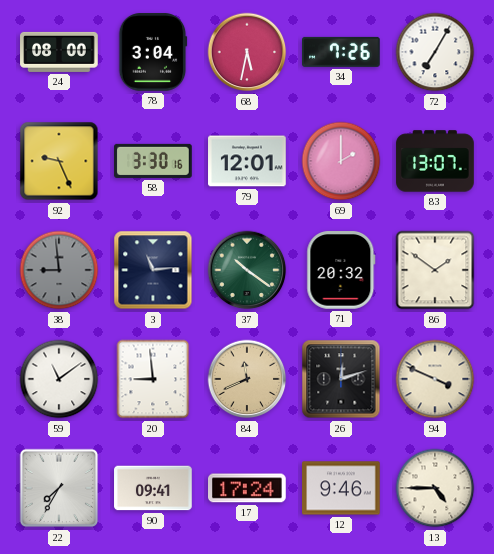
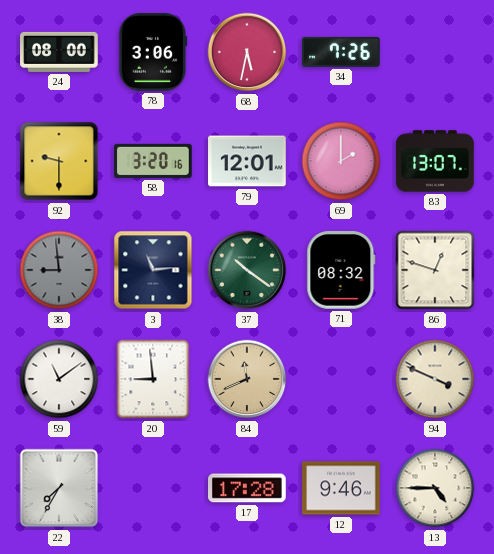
78: 3:04 -> 3:06 (153, 52)
72: 7:05 -> none (435, 52)
92: 9:26 -> 9:30 (59, 161)
58: 3:30 -> 3:20 (153, 161)
71: 20:32 -> 08:32 (341, 270)
86: 1:51 -> 12:48 (435, 270)
26: 12:12 -> none (341, 379)
90: 09:41 -> none (153, 488)
17: 17:24 -> 17:28 (247, 488)
